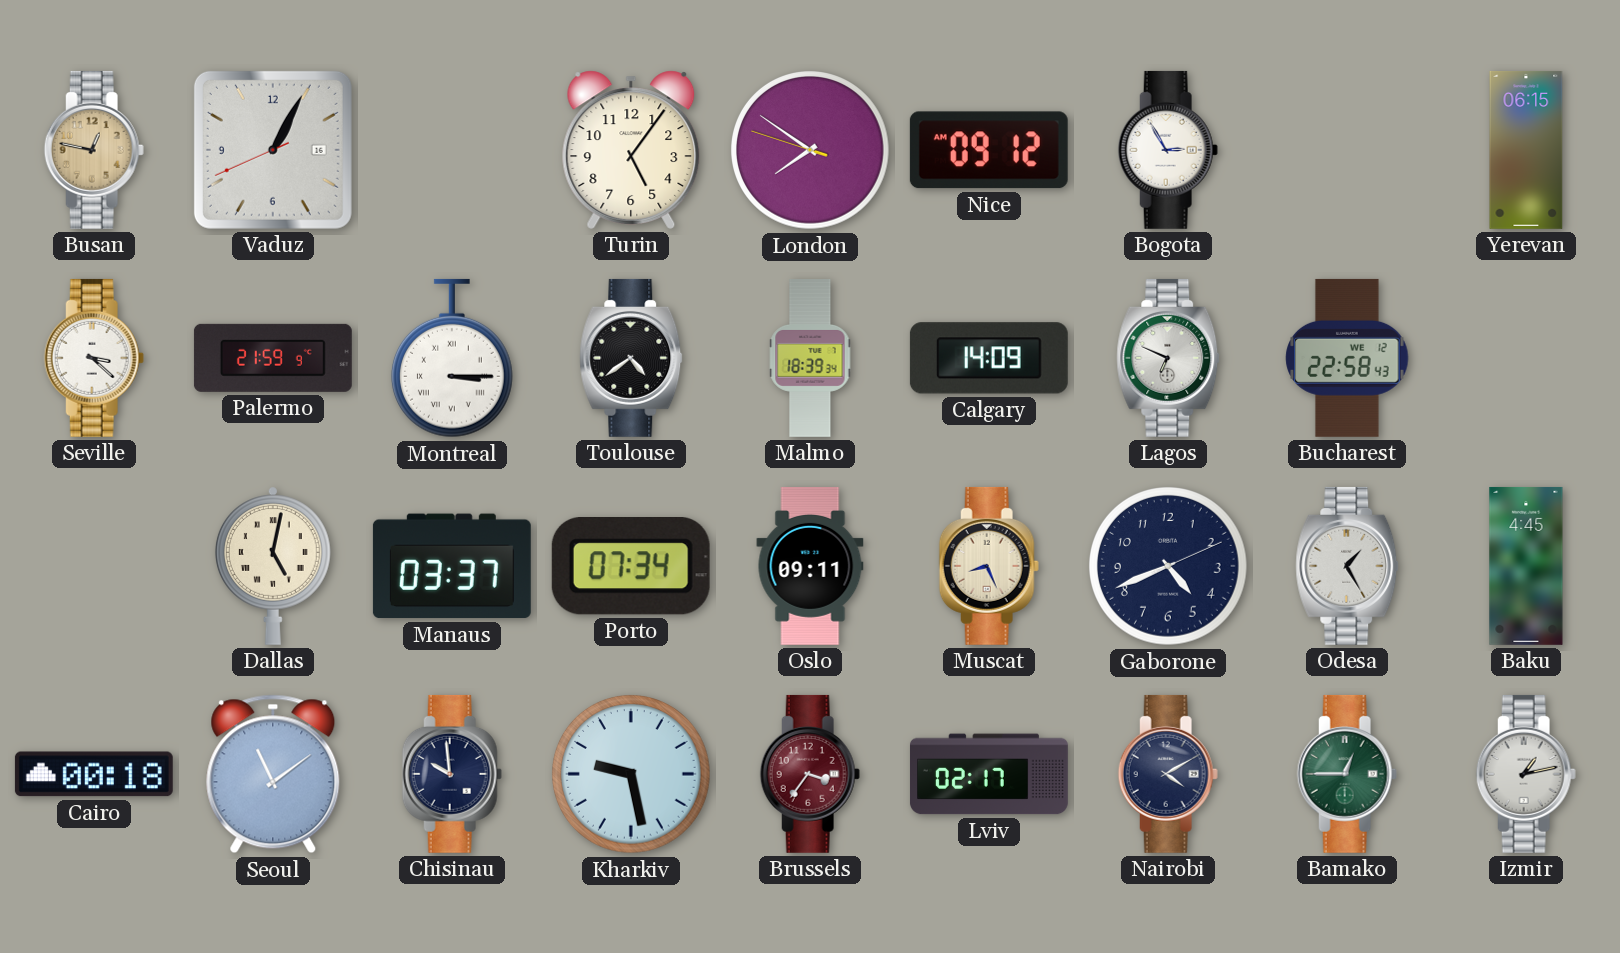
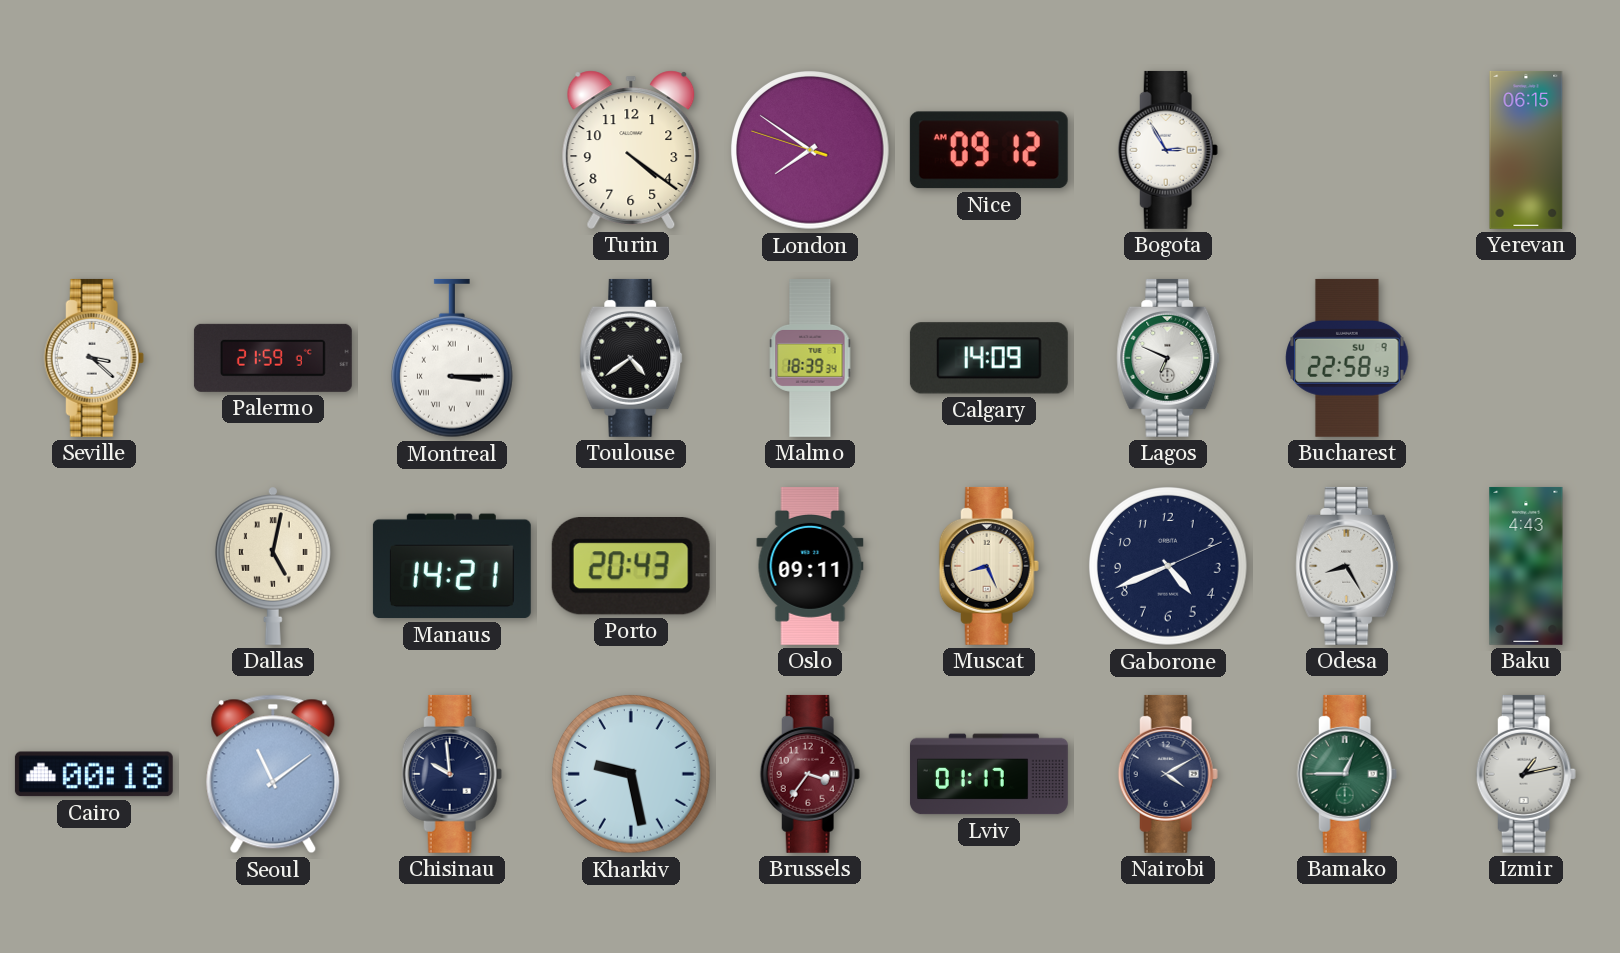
Busan: 12:47 -> none (94, 150)
Vaduz: 1:04 -> none (273, 150)
Turin: 5:06 -> 4:21 (631, 150)
Bucharest date: WE 12 -> SU 9 (1347, 358)
Manaus: 03:37 -> 14:21 (452, 566)
Porto: 07:34 -> 20:43 (631, 566)
Odesa: 1:25 -> 8:25 (1347, 566)
Baku: 4:45 -> 4:43 (1526, 566)
Lviv: 02:17 -> 01:17 (989, 774)
